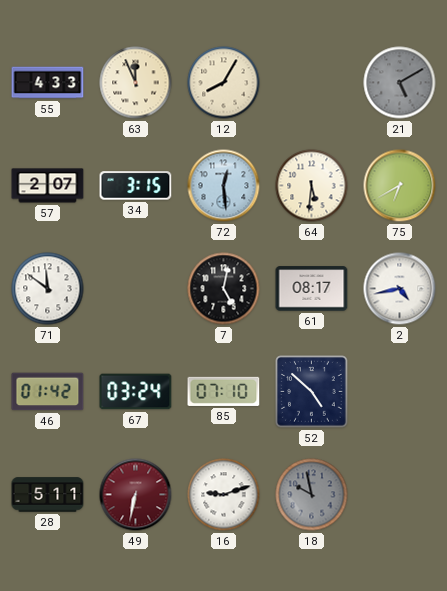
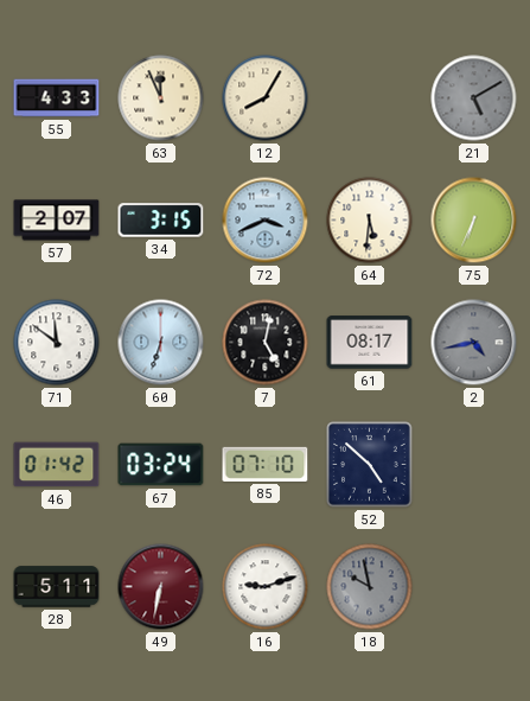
72: 12:29 -> 3:41 (266, 221)
75: 6:40 -> 6:34 (474, 221)
60: none -> 6:33 (161, 343)
2 dial: white -> grey (474, 343)
